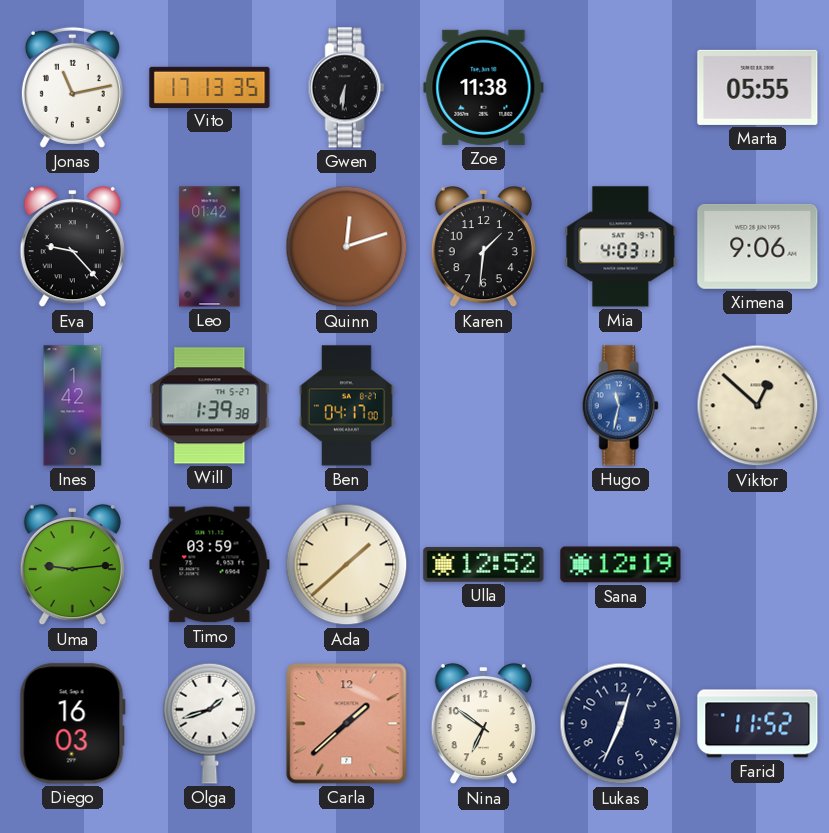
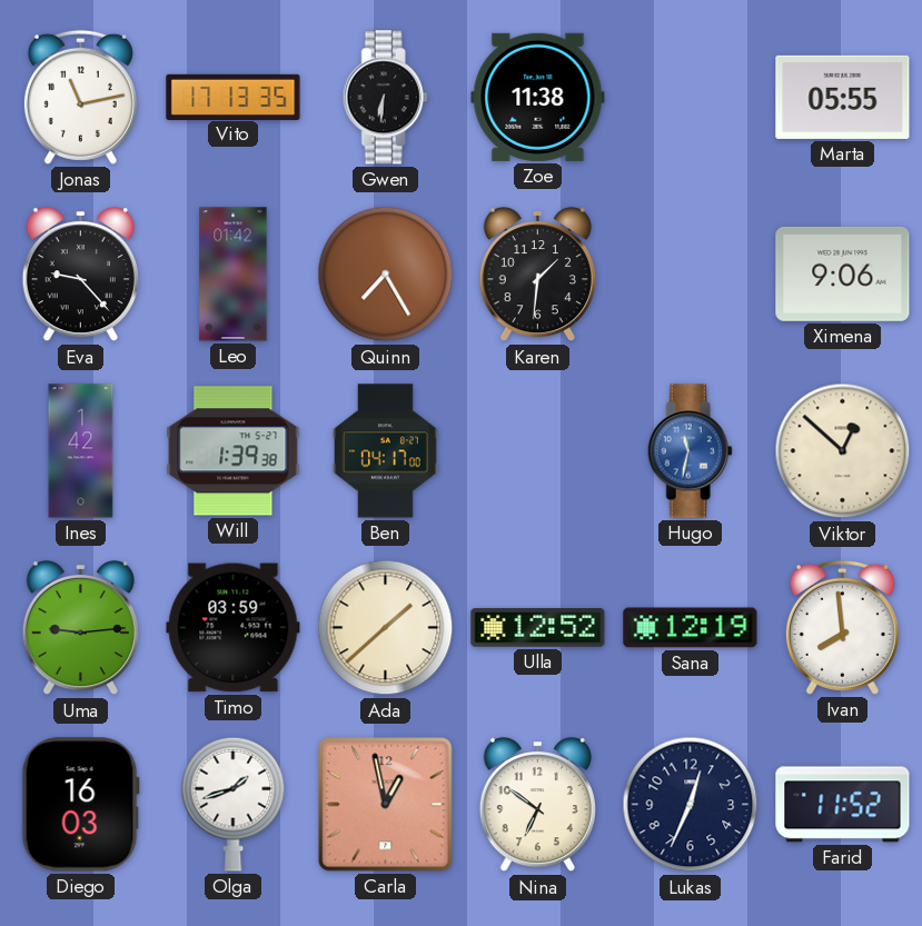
Quinn: 12:12 -> 7:25 (386, 275)
Mia: 4:03 -> none (621, 247)
Ivan: none -> 7:59 (842, 627)
Carla: 1:38 -> 12:58 (386, 805)
